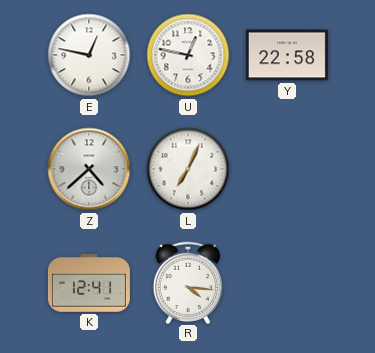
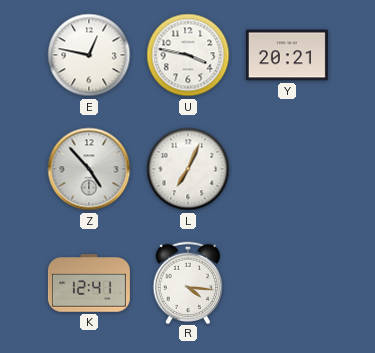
U: 12:47 -> 3:47 (188, 55)
Y: 22:58 -> 20:21 (287, 55)
Z: 4:38 -> 4:53 (89, 169)
